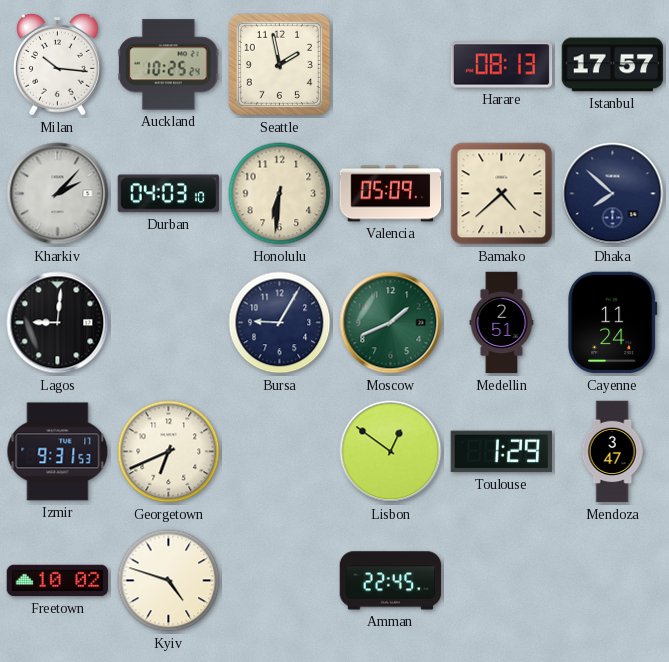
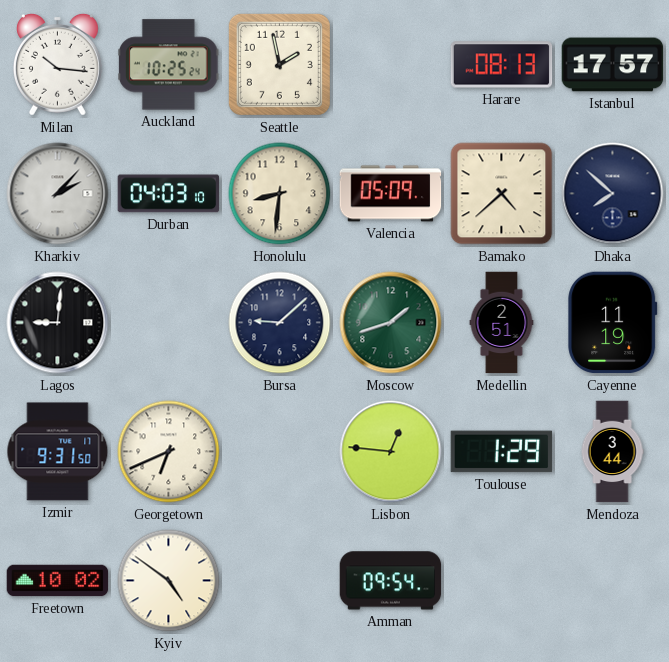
Honolulu: 6:31 -> 8:31 (280, 194)
Bursa: 9:05 -> 9:08 (280, 323)
Moscow: 1:41 -> 1:42 (391, 323)
Cayenne: 11:24 -> 11:19 (613, 323)
Izmir: 9:31:53 -> 9:31:50 (58, 452)
Lisbon: 12:51 -> 12:46 (391, 452)
Mendoza: 3:47 -> 3:44 (612, 452)
Kyiv: 4:48 -> 4:51 (169, 581)
Amman: 22:45 -> 09:54 (391, 581)
